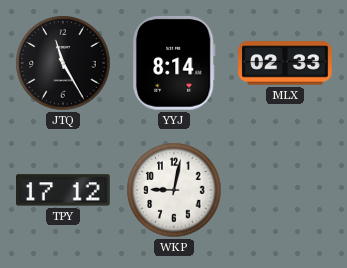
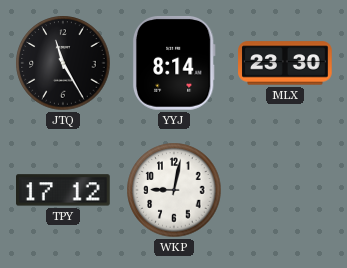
MLX: 02:33 -> 23:30 (285, 63)
